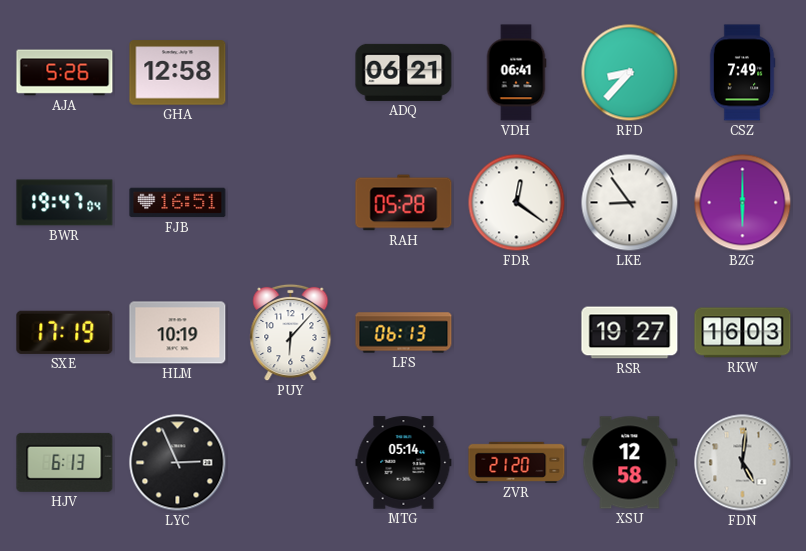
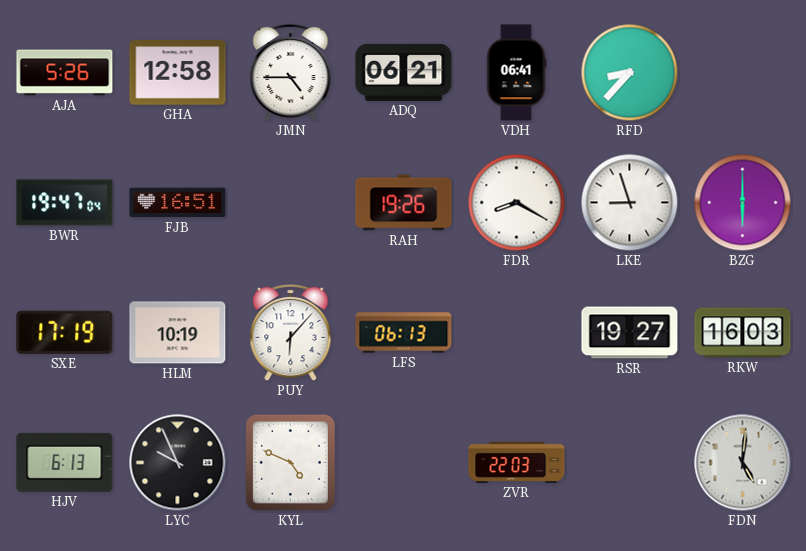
JMN: none -> 4:45 (291, 73)
CSZ: 7:49 -> none (742, 73)
RAH: 05:28 -> 19:26 (404, 203)
FDR: 12:21 -> 8:20 (517, 203)
LKE: 8:54 -> 8:57 (630, 203)
LYC: 2:56 -> 9:56 (178, 463)
KYL: none -> 4:49 (290, 462)
MTG: 05:14 -> none (404, 463)
ZVR: 21:20 -> 22:03 (517, 462)
XSU: 12:58 -> none (630, 463)
